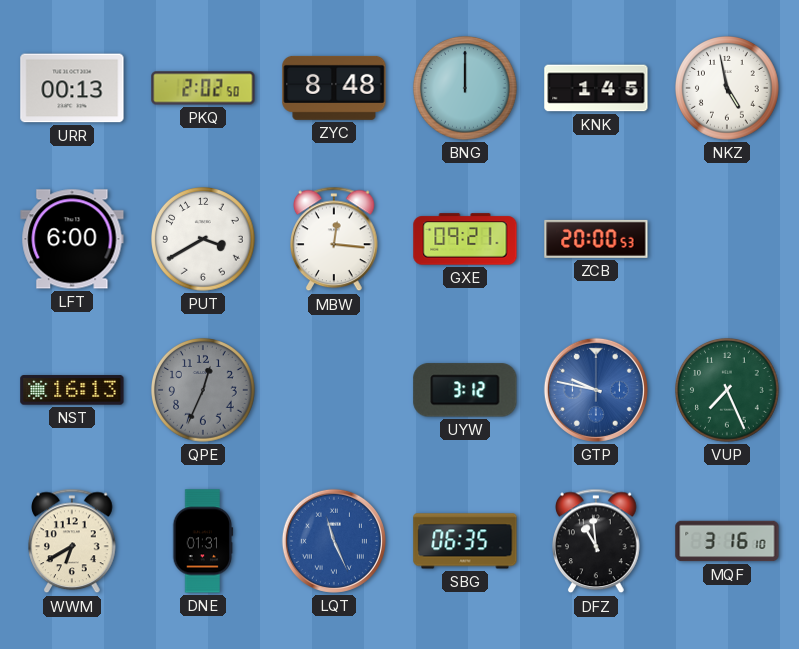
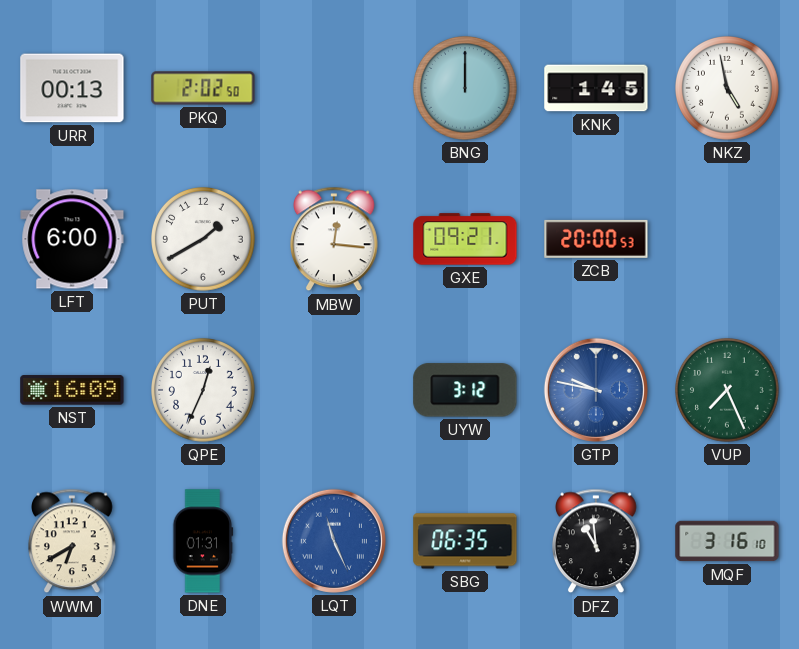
ZYC: 8:48 -> none (334, 88)
PUT: 3:40 -> 1:40 (204, 240)
NST: 16:13 -> 16:09 (72, 390)
QPE dial: grey -> white (204, 391)
